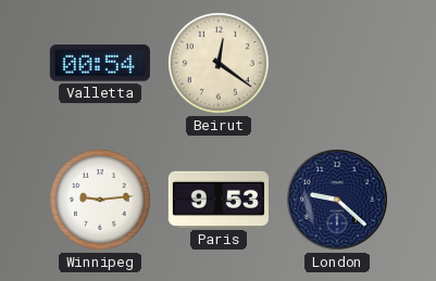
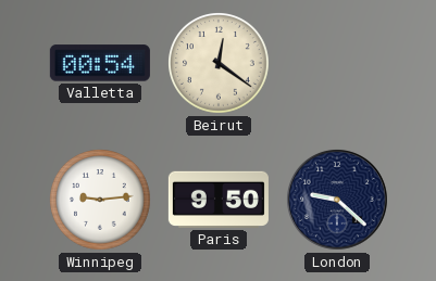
Paris: 9:53 -> 9:50 (219, 200)
